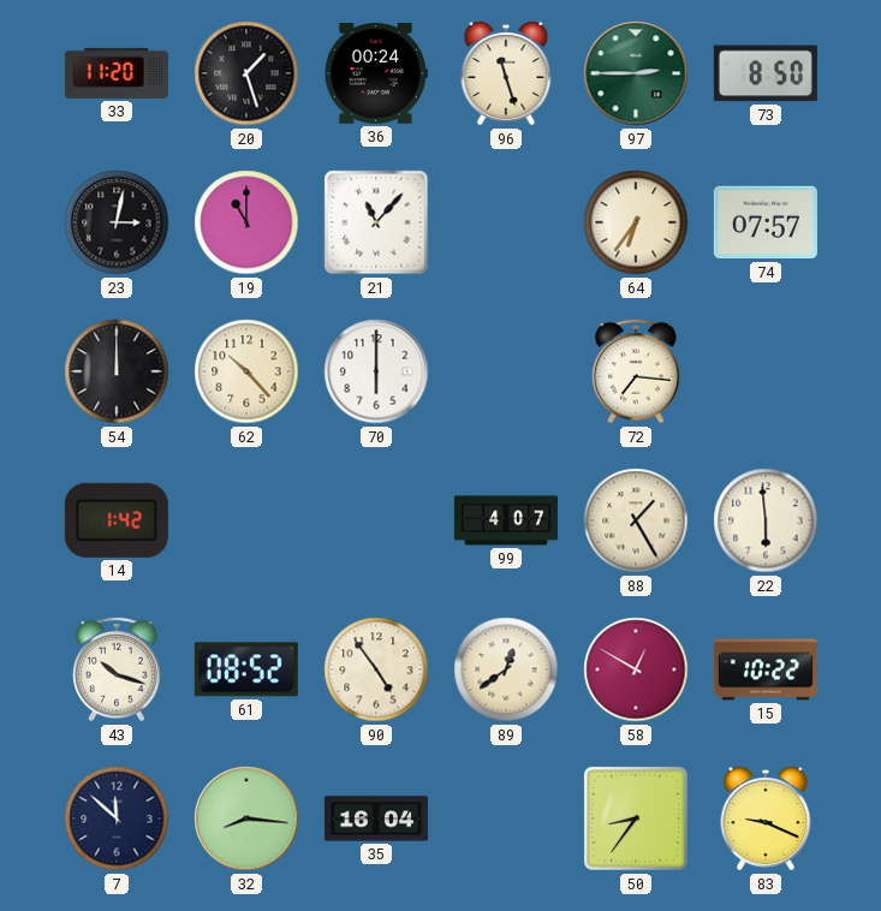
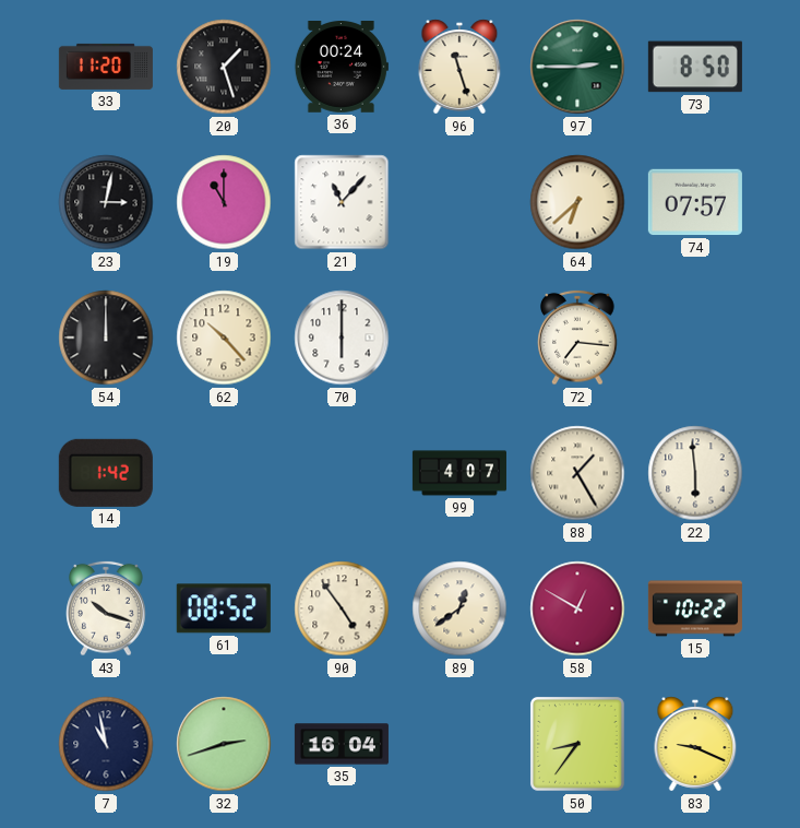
64: 6:36 -> 6:38 (577, 202)
7: 11:52 -> 10:58 (106, 744)
32: 8:16 -> 2:42 (224, 744)
